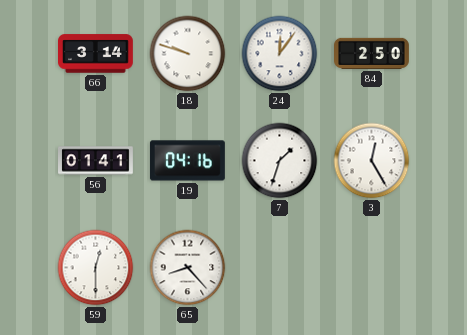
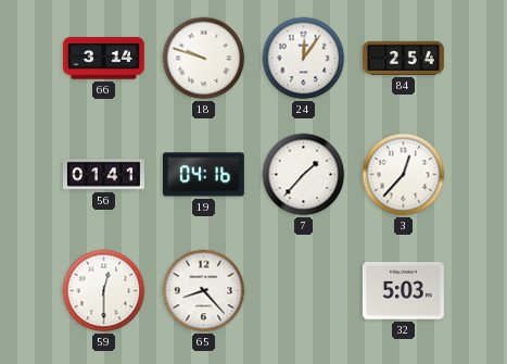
84: 2:50 -> 2:54 (404, 58)
7: 1:33 -> 1:37 (304, 175)
3: 12:25 -> 12:37 (404, 175)
32: none -> 5:03 (403, 291)
